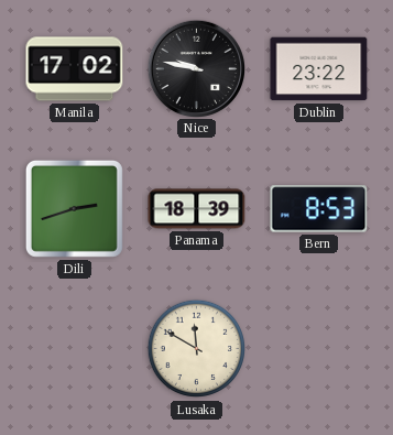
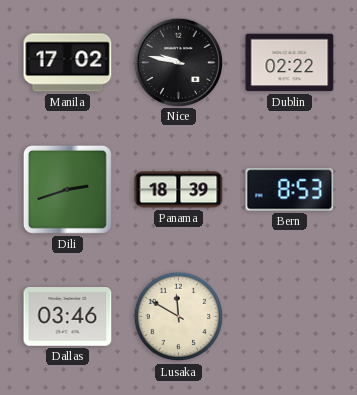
Dublin: 23:22 -> 02:22 (290, 63)
Dallas: none -> 03:46 (68, 317)
